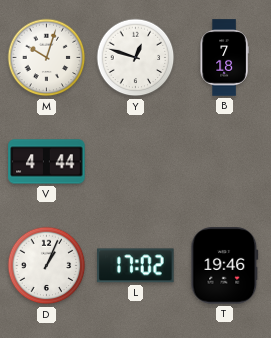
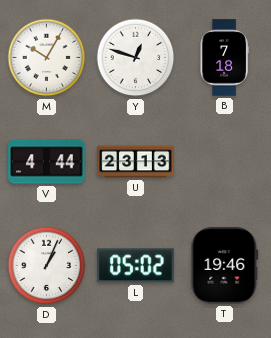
M: 10:03 -> 10:05 (47, 58)
U: none -> 23:13 (136, 162)
L: 17:02 -> 05:02 (136, 266)
